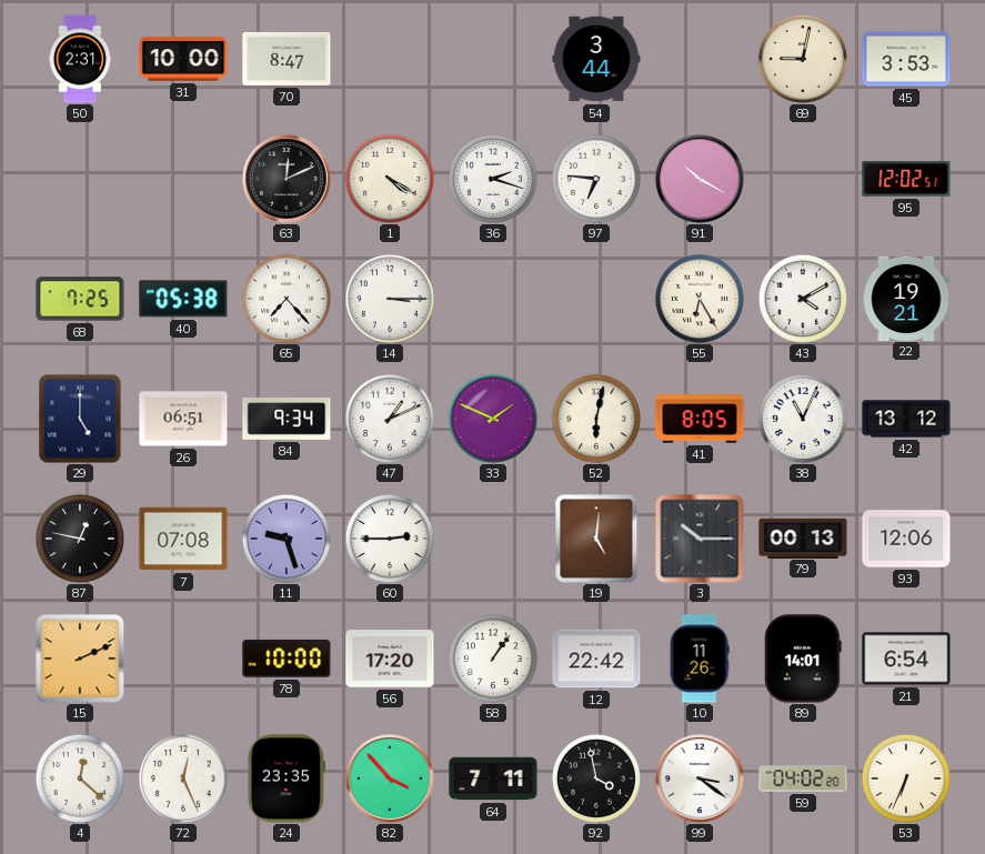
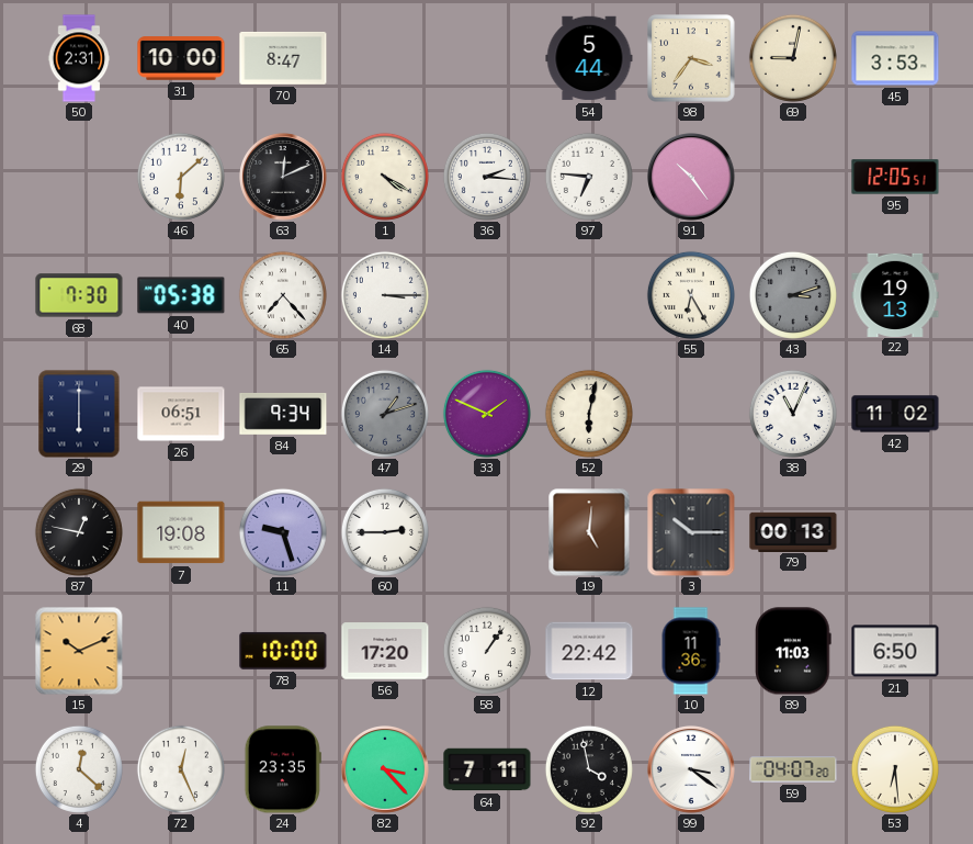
54: 3:44 -> 5:44 (589, 58)
98: none -> 3:36 (691, 58)
46: none -> 6:08 (181, 177)
36: 2:18 -> 2:16 (487, 177)
91: 10:20 -> 10:24 (692, 178)
95: 12:02 -> 12:05 (895, 177)
68: 7:25 -> 7:30 (79, 295)
43: 4:10 -> 3:12 (793, 295)
43 dial: white -> grey (793, 295)
22: 19:21 -> 19:13 (895, 294)
29: 5:00 -> 6:00 (79, 414)
47: 1:11 -> 1:12 (385, 414)
47 dial: white -> grey (385, 414)
41: 8:05 -> none (700, 419)
42: 13:12 -> 11:02 (895, 414)
7: 07:08 -> 19:08 (181, 532)
93: 12:06 -> none (906, 539)
15: 2:11 -> 10:11 (79, 651)
10: 11:26 -> 11:36 (691, 651)
89: 14:01 -> 11:03 (794, 651)
21: 6:54 -> 6:50 (895, 651)
82: 3:53 -> 3:23 (386, 770)
59: 04:02 -> 04:07 (793, 769)
53: 6:34 -> 6:29 (895, 769)
